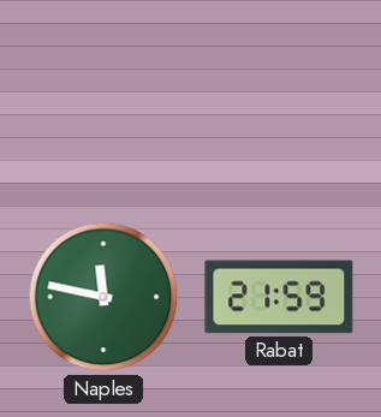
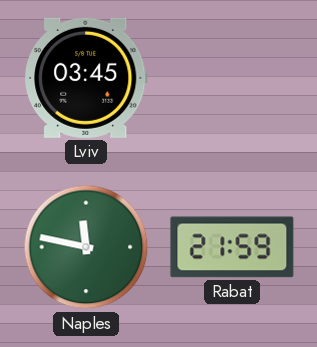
Lviv: none -> 03:45 (86, 78)
